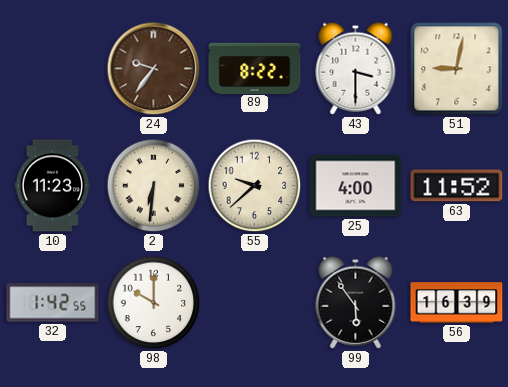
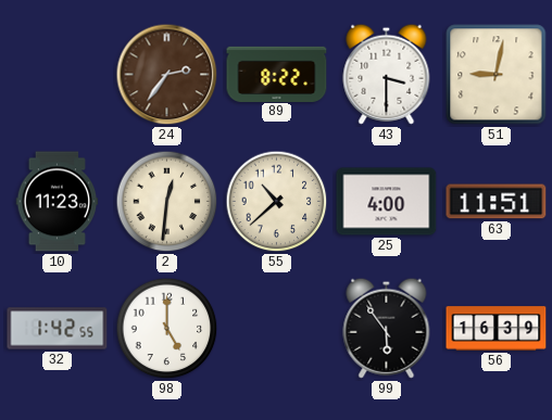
24: 9:36 -> 2:36 (167, 75)
2: 6:31 -> 12:31 (167, 202)
55: 9:38 -> 10:38 (277, 202)
63: 11:52 -> 11:51 (497, 202)
98: 10:00 -> 5:00 (167, 329)
